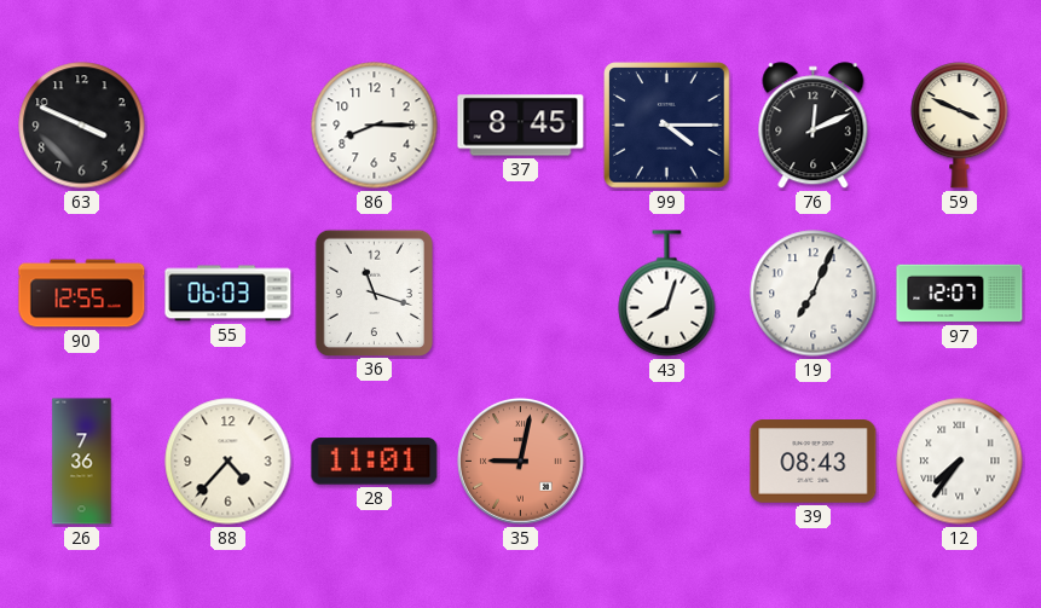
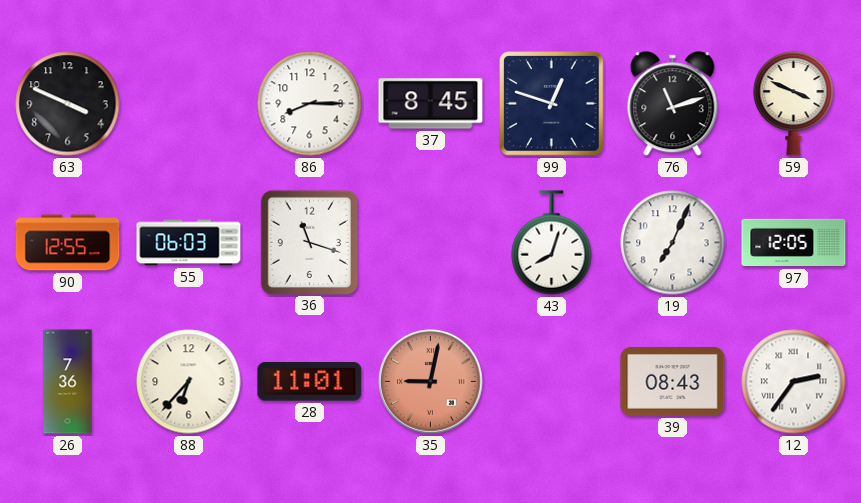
99: 4:15 -> 12:48 (552, 104)
76: 12:11 -> 11:12 (673, 104)
97: 12:07 -> 12:05 (794, 243)
88: 4:37 -> 6:37 (189, 382)
12: 7:36 -> 2:36 (794, 382)
